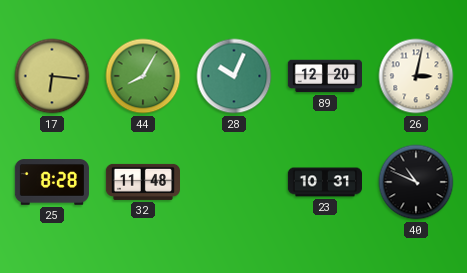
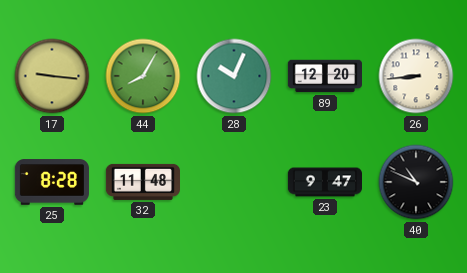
17: 6:16 -> 9:16 (52, 76)
26: 3:02 -> 8:44 (416, 76)
23: 10:31 -> 9:47 (324, 182)
